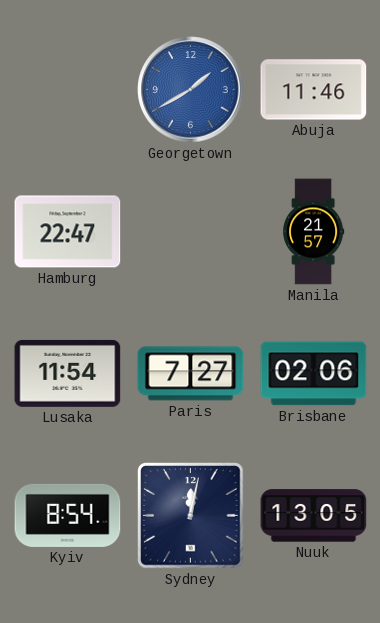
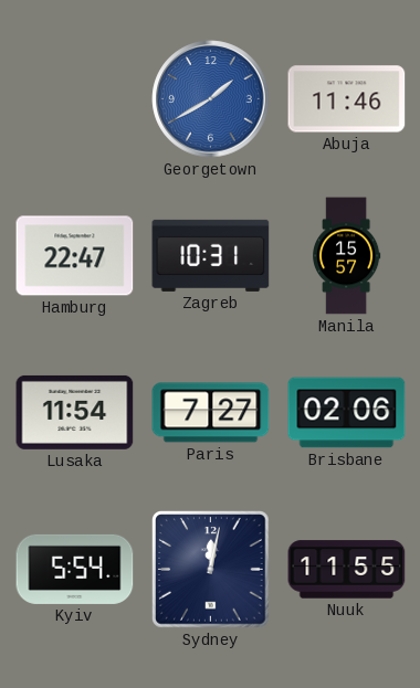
Zagreb: none -> 10:31 (211, 255)
Manila: 21:57 -> 15:57 (347, 256)
Kyiv: 8:54 -> 5:54 (75, 569)
Nuuk: 13:05 -> 11:55 (347, 570)
